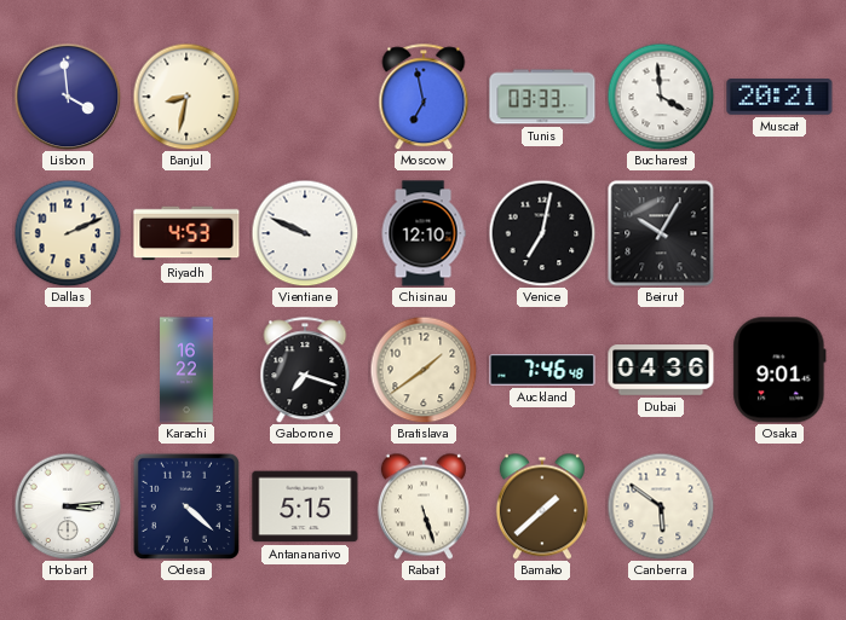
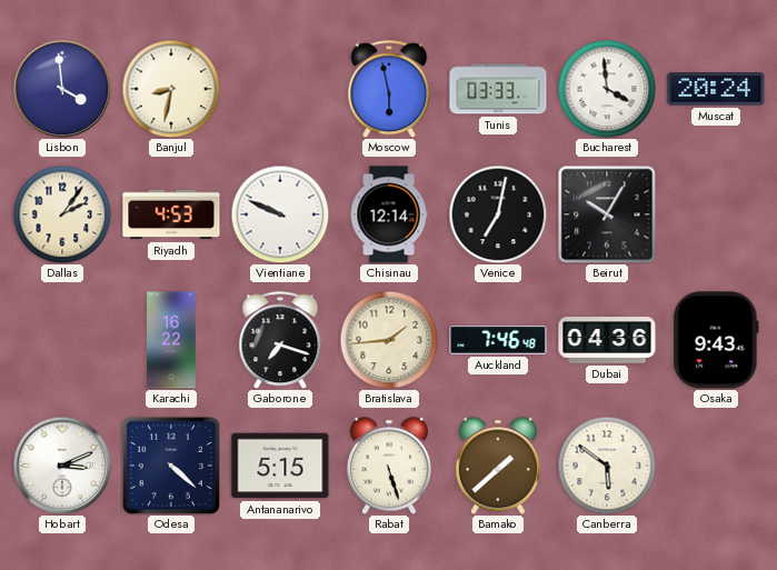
Moscow: 6:58 -> 5:58 (389, 89)
Muscat: 20:21 -> 20:24 (716, 89)
Dallas: 2:11 -> 2:06 (62, 214)
Chisinau: 12:10 -> 12:14 (389, 214)
Bratislava: 1:39 -> 1:44 (389, 340)
Osaka: 9:01 -> 9:43 (716, 340)
Hobart: 3:14 -> 3:11 (62, 466)
